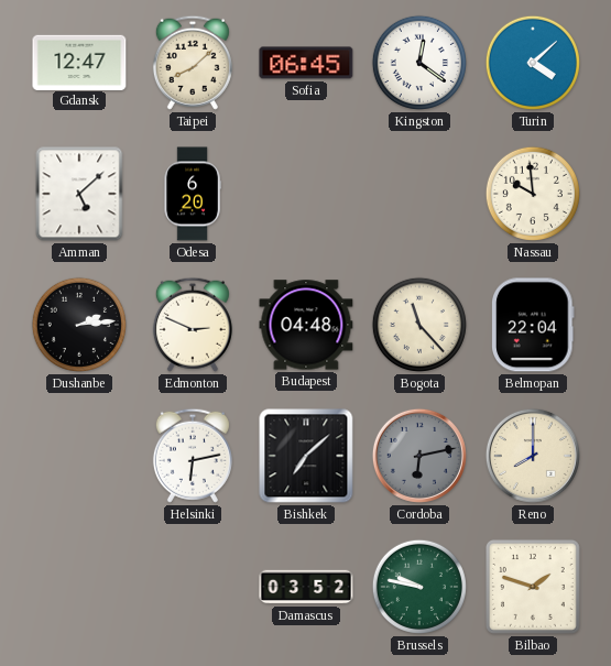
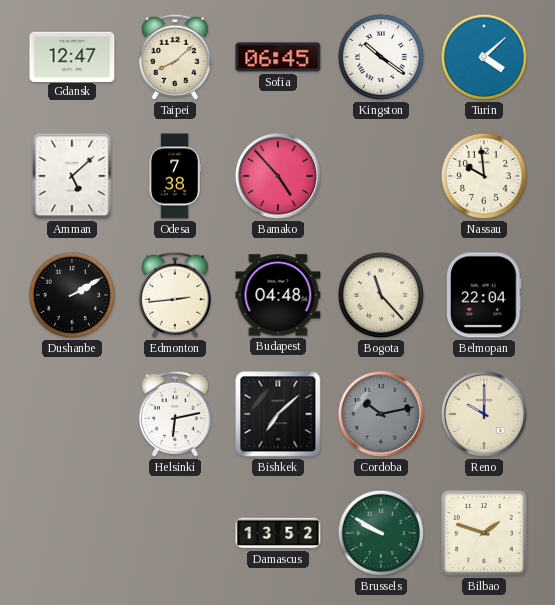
Kingston: 12:21 -> 10:21 (380, 57)
Odesa: 6:20 -> 7:38 (175, 176)
Bamako: none -> 4:53 (278, 176)
Dushanbe: 2:14 -> 2:10 (71, 295)
Edmonton: 2:49 -> 2:44 (175, 295)
Cordoba: 6:13 -> 10:13 (381, 414)
Reno: 8:00 -> 10:00 (484, 414)
Damascus: 03:52 -> 13:52 (278, 533)
Brussels: 9:47 -> 9:50 (380, 533)
